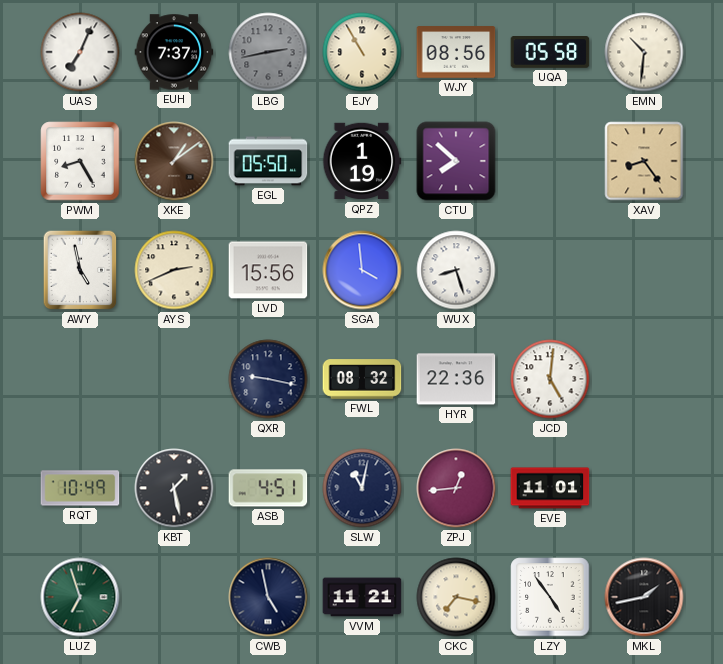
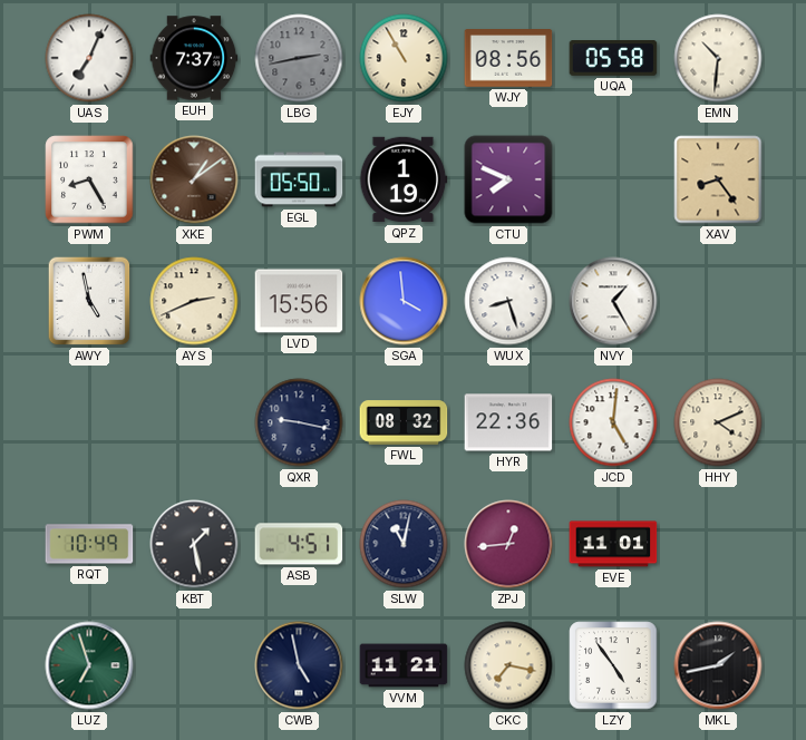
CTU: 7:52 -> 7:49 (508, 179)
NVY: none -> 1:25 (613, 301)
HHY: none -> 4:11 (718, 422)
